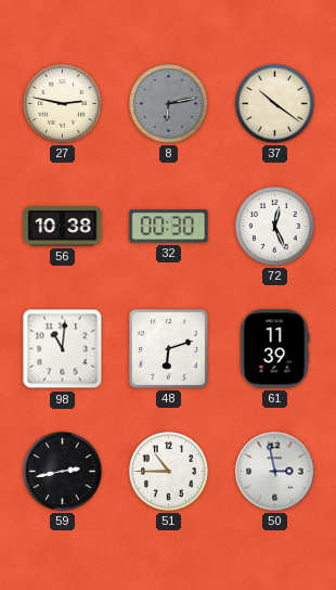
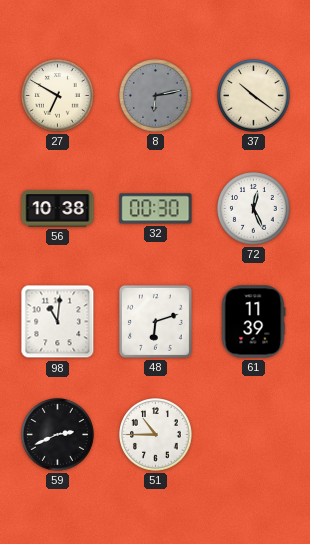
27: 2:47 -> 6:50 (58, 96)
59: 2:43 -> 2:41 (58, 435)
50: 2:58 -> none (275, 472)
